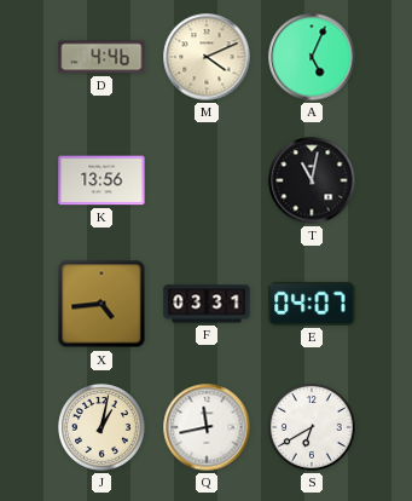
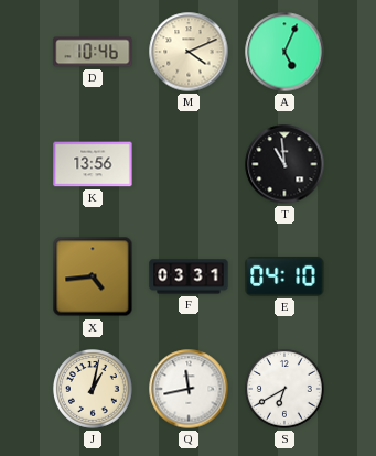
D: 4:46 -> 10:46 (93, 52)
T: 11:02 -> 10:59 (284, 164)
E: 04:07 -> 04:10 (284, 276)
